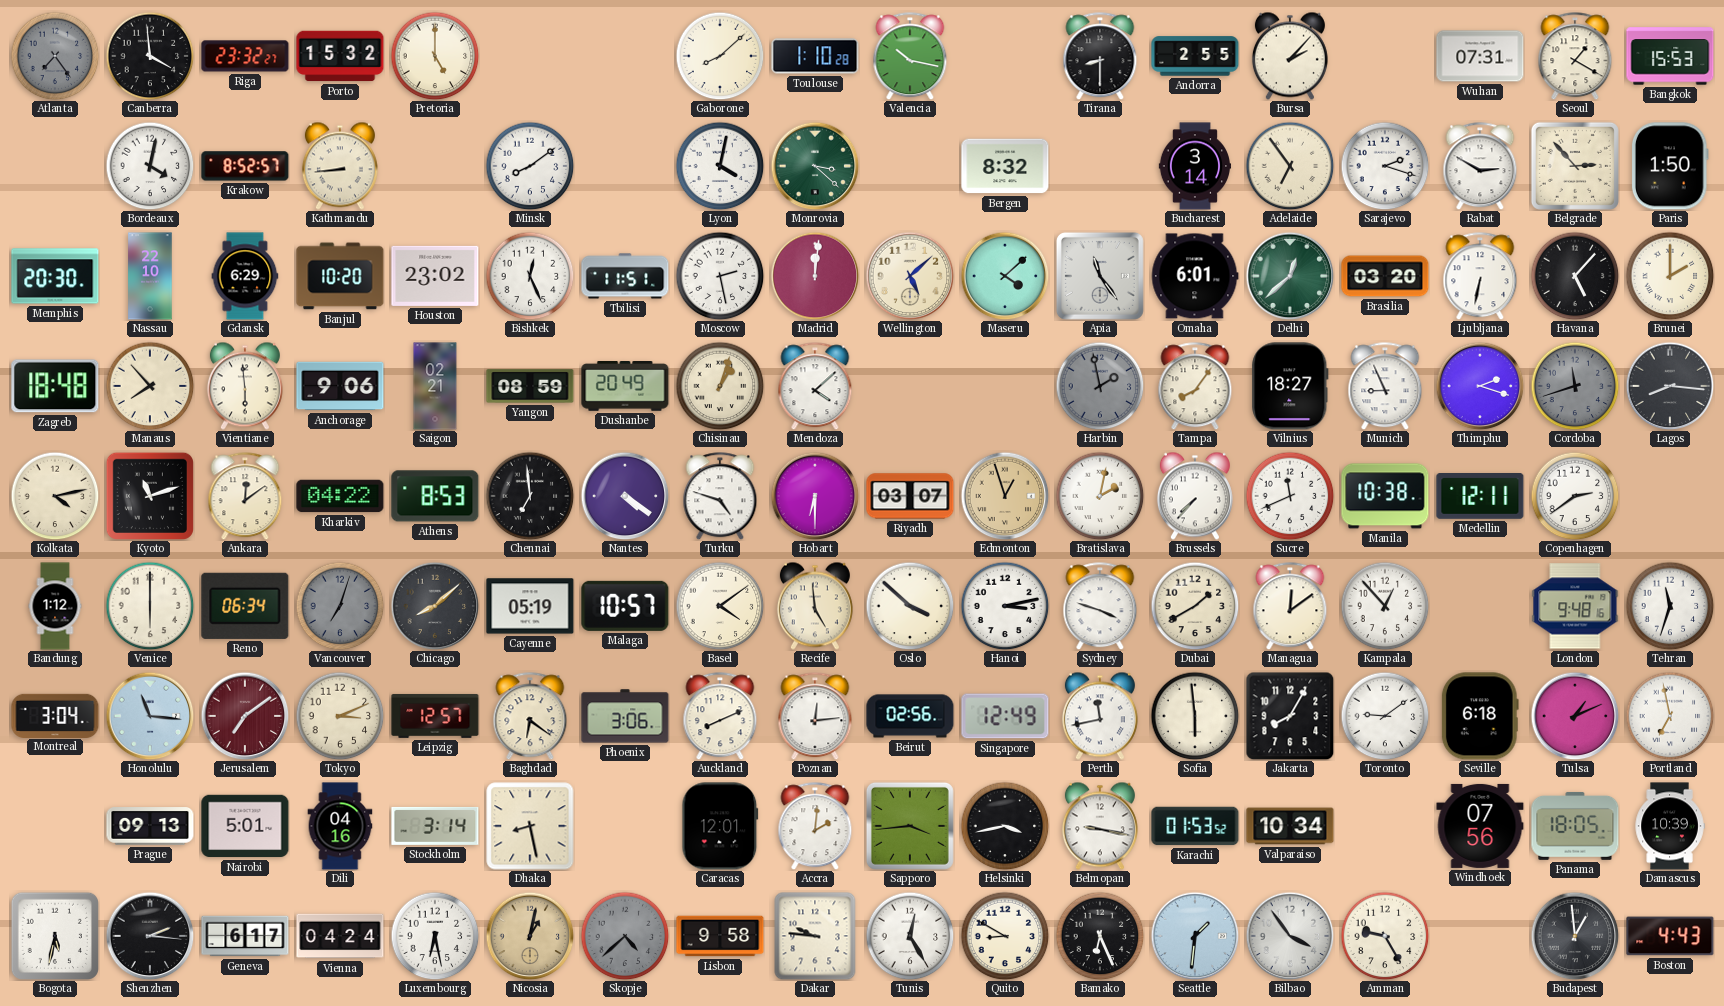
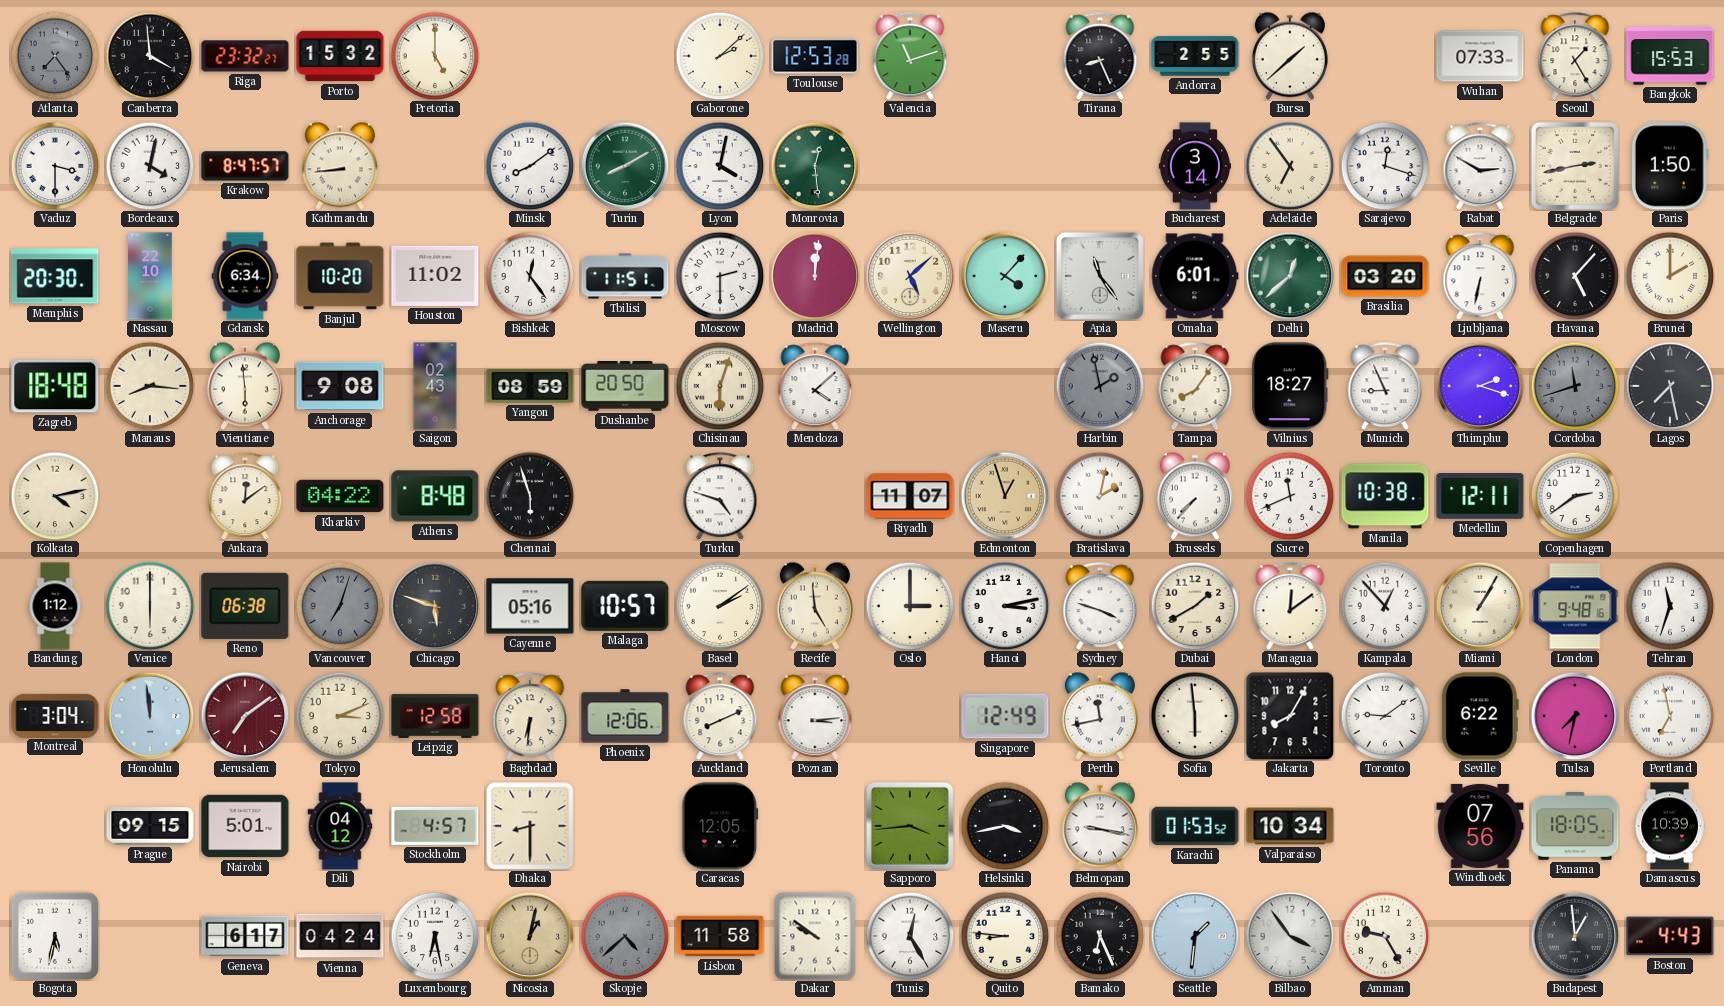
Gaborone: 8:08 -> 2:08 (720, 56)
Toulouse: 1:10 -> 12:53 (815, 56)
Valencia: 10:17 -> 11:12 (910, 56)
Tirana: 8:30 -> 8:26 (1100, 56)
Bursa: 2:07 -> 1:38 (1290, 56)
Wuhan: 07:31 -> 07:33 (1480, 56)
Seoul: 1:20 -> 1:25 (1575, 56)
Vaduz: none -> 3:30 (55, 166)
Krakow: 8:52 -> 8:47 (245, 166)
Turin: none -> 8:10 (625, 166)
Monrovia: 3:22 -> 12:29 (815, 166)
Bergen: 8:32 -> none (1005, 166)
Sarajevo: 2:18 -> 12:18 (1385, 166)
Belgrade: 2:53 -> 2:43 (1575, 166)
Gdansk: 6:29 -> 6:34 (245, 276)
Houston: 23:02 -> 11:02 (435, 276)
Bishkek: 12:26 -> 12:24 (530, 276)
Moscow: 2:28 -> 2:30 (720, 276)
Maseru: 4:08 -> 4:07 (1005, 276)
Manaus: 7:53 -> 8:16 (150, 386)
Anchorage: 9:06 -> 9:08 (340, 386)
Saigon: 02:21 -> 02:43 (435, 386)
Dushanbe: 20:49 -> 20:50 (625, 386)
Chisinau: 1:03 -> 6:03 (720, 386)
Lagos: 8:16 -> 7:28 (1670, 386)
Kyoto: 11:12 -> none (149, 495)
Athens: 8:53 -> 8:48 (435, 496)
Chennai: 6:59 -> 5:57 (530, 496)
Nantes: 4:21 -> none (625, 496)
Hobart: 6:30 -> none (815, 496)
Riyadh: 03:07 -> 11:07 (910, 496)
Reno: 06:34 -> 06:38 (245, 606)
Chicago: 8:08 -> 5:48 (435, 606)
Cayenne: 05:19 -> 05:16 (530, 606)
Basel: 4:09 -> 2:09 (720, 606)
Oslo: 3:52 -> 3:00 (910, 606)
Miami: none -> 1:05 (1480, 606)
Honolulu: 11:16 -> 11:59 (150, 716)
Leipzig: 12:57 -> 12:58 (435, 716)
Baghdad: 6:21 -> 6:31 (530, 716)
Phoenix: 3:06 -> 12:06 (625, 716)
Poznan: 12:14 -> 3:14 (815, 716)
Beirut: 02:56 -> none (910, 716)
Seville: 6:18 -> 6:22 (1480, 716)
Tulsa: 1:11 -> 7:32 (1575, 716)
Prague: 09:13 -> 09:15 (150, 826)
Dili: 04:16 -> 04:12 (340, 826)
Stockholm: 3:14 -> 4:57 (435, 826)
Dhaka: 8:28 -> 8:30 (530, 826)
Caracas: 12:01 -> 12:05 (720, 826)
Accra: 2:01 -> none (815, 826)
Shenzhen: 2:16 -> none (150, 936)
Lisbon: 9:58 -> 11:58 (720, 936)
Dakar: 9:46 -> 9:51 (815, 936)
Quito: 8:50 -> 8:46 (1005, 936)
